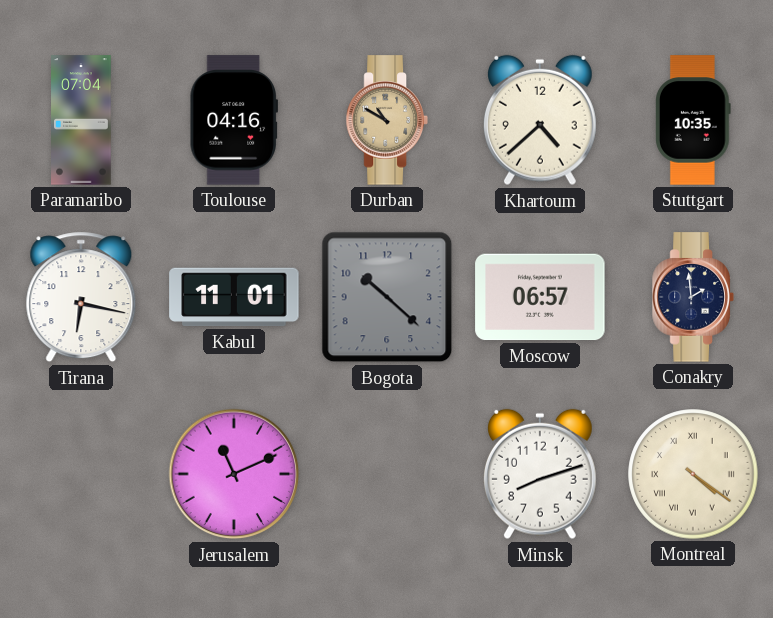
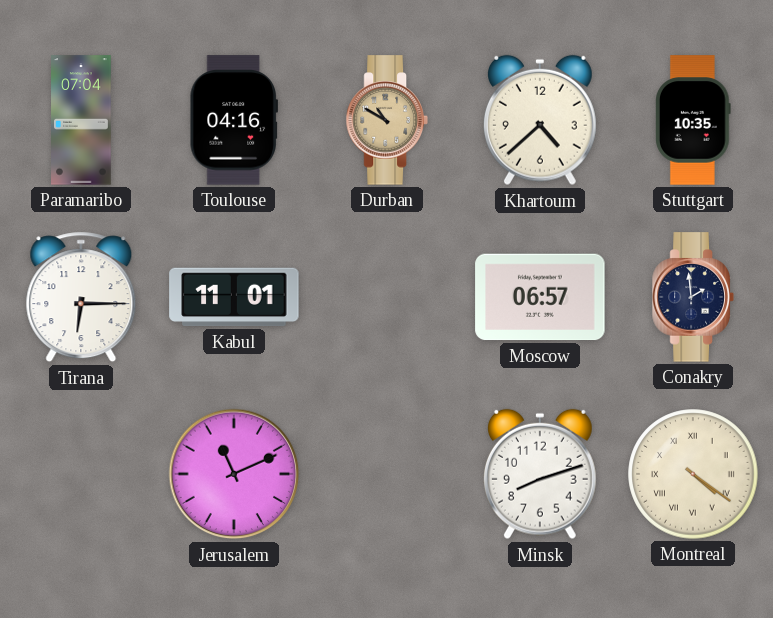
Tirana: 6:17 -> 6:15 (81, 297)
Bogota: 10:22 -> none (387, 297)
